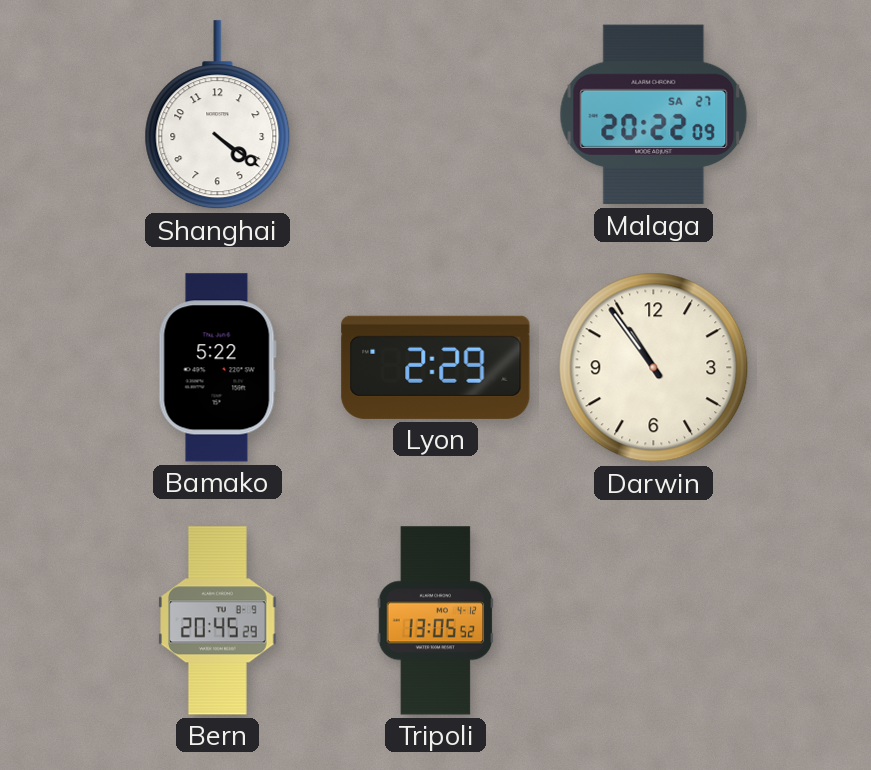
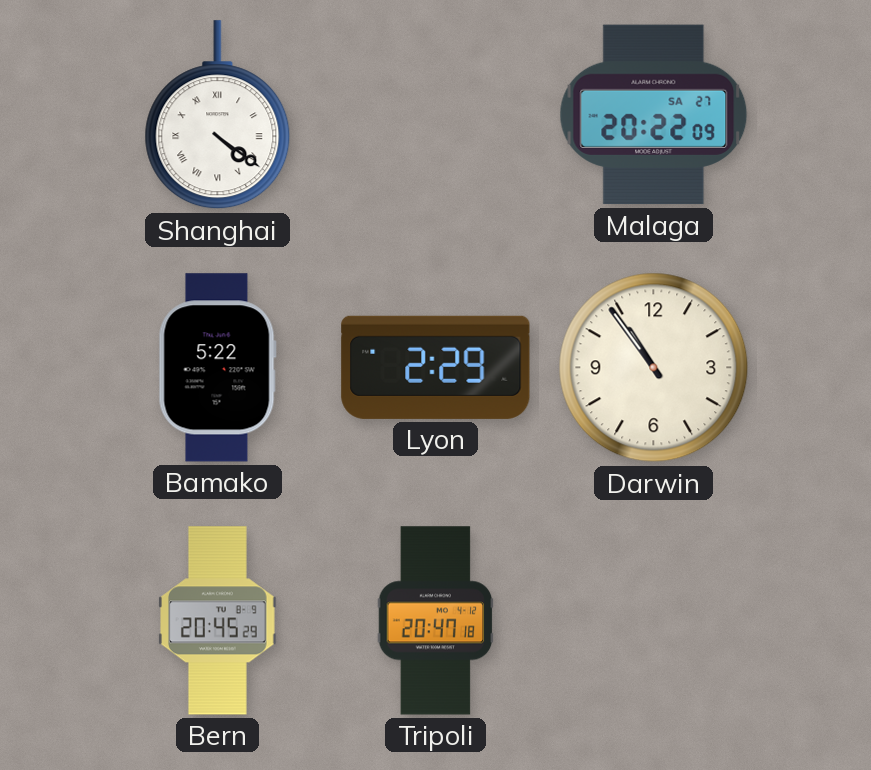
Shanghai numerals: Arabic -> Roman (218, 115)
Tripoli: 13:05 -> 20:47 (436, 621)
